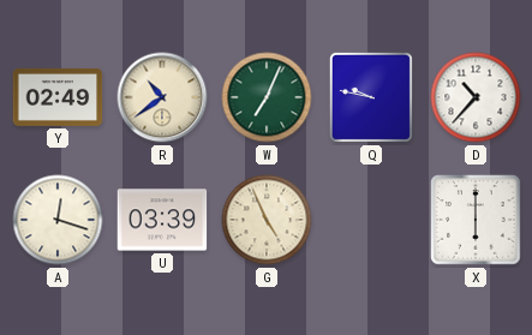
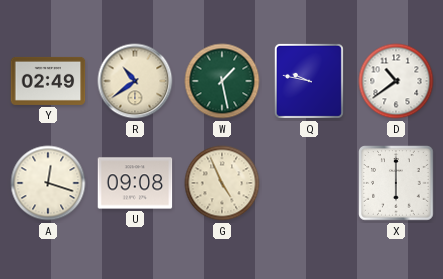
W: 7:04 -> 1:28 (222, 81)
D: 10:37 -> 10:39 (396, 81)
U: 03:39 -> 09:08 (135, 183)
